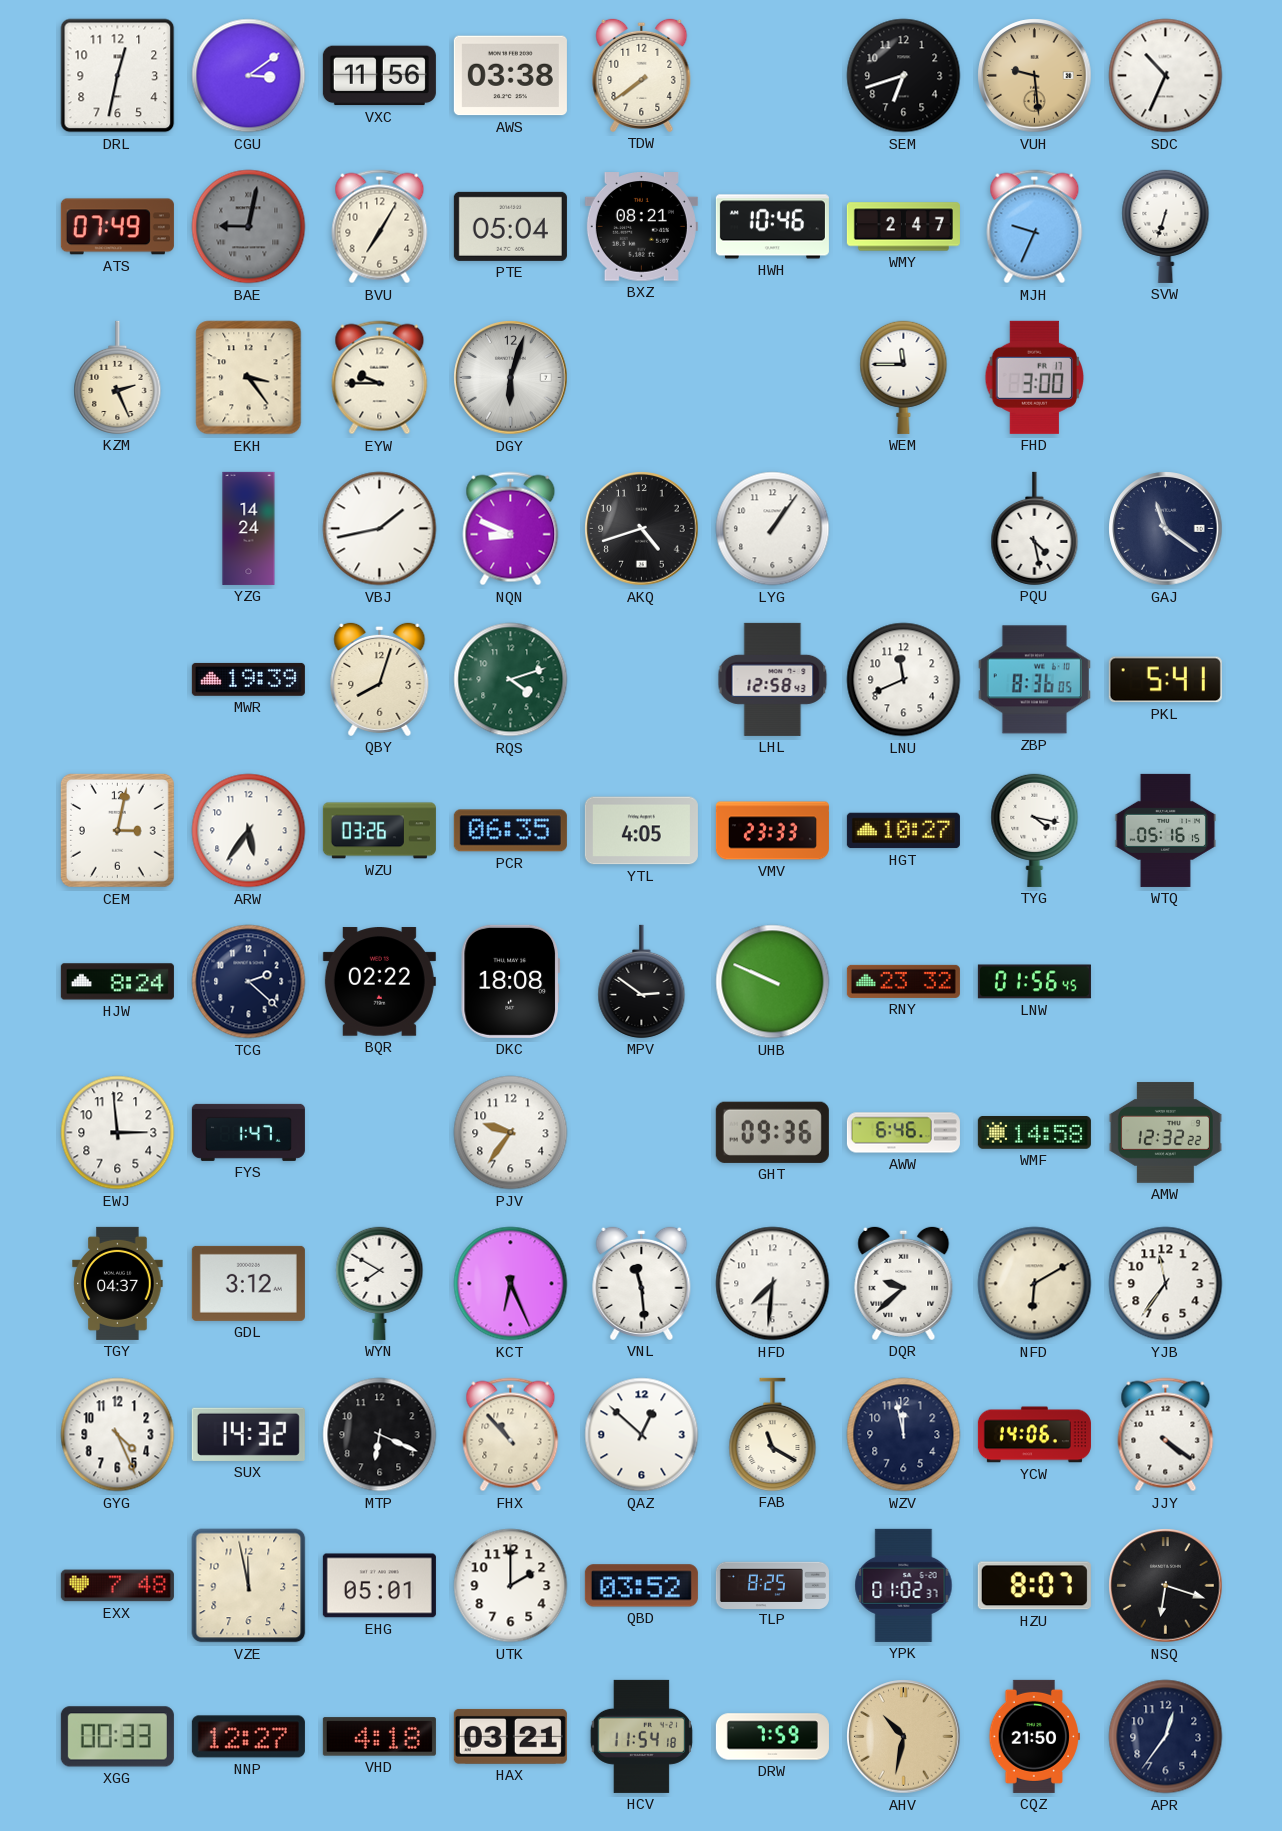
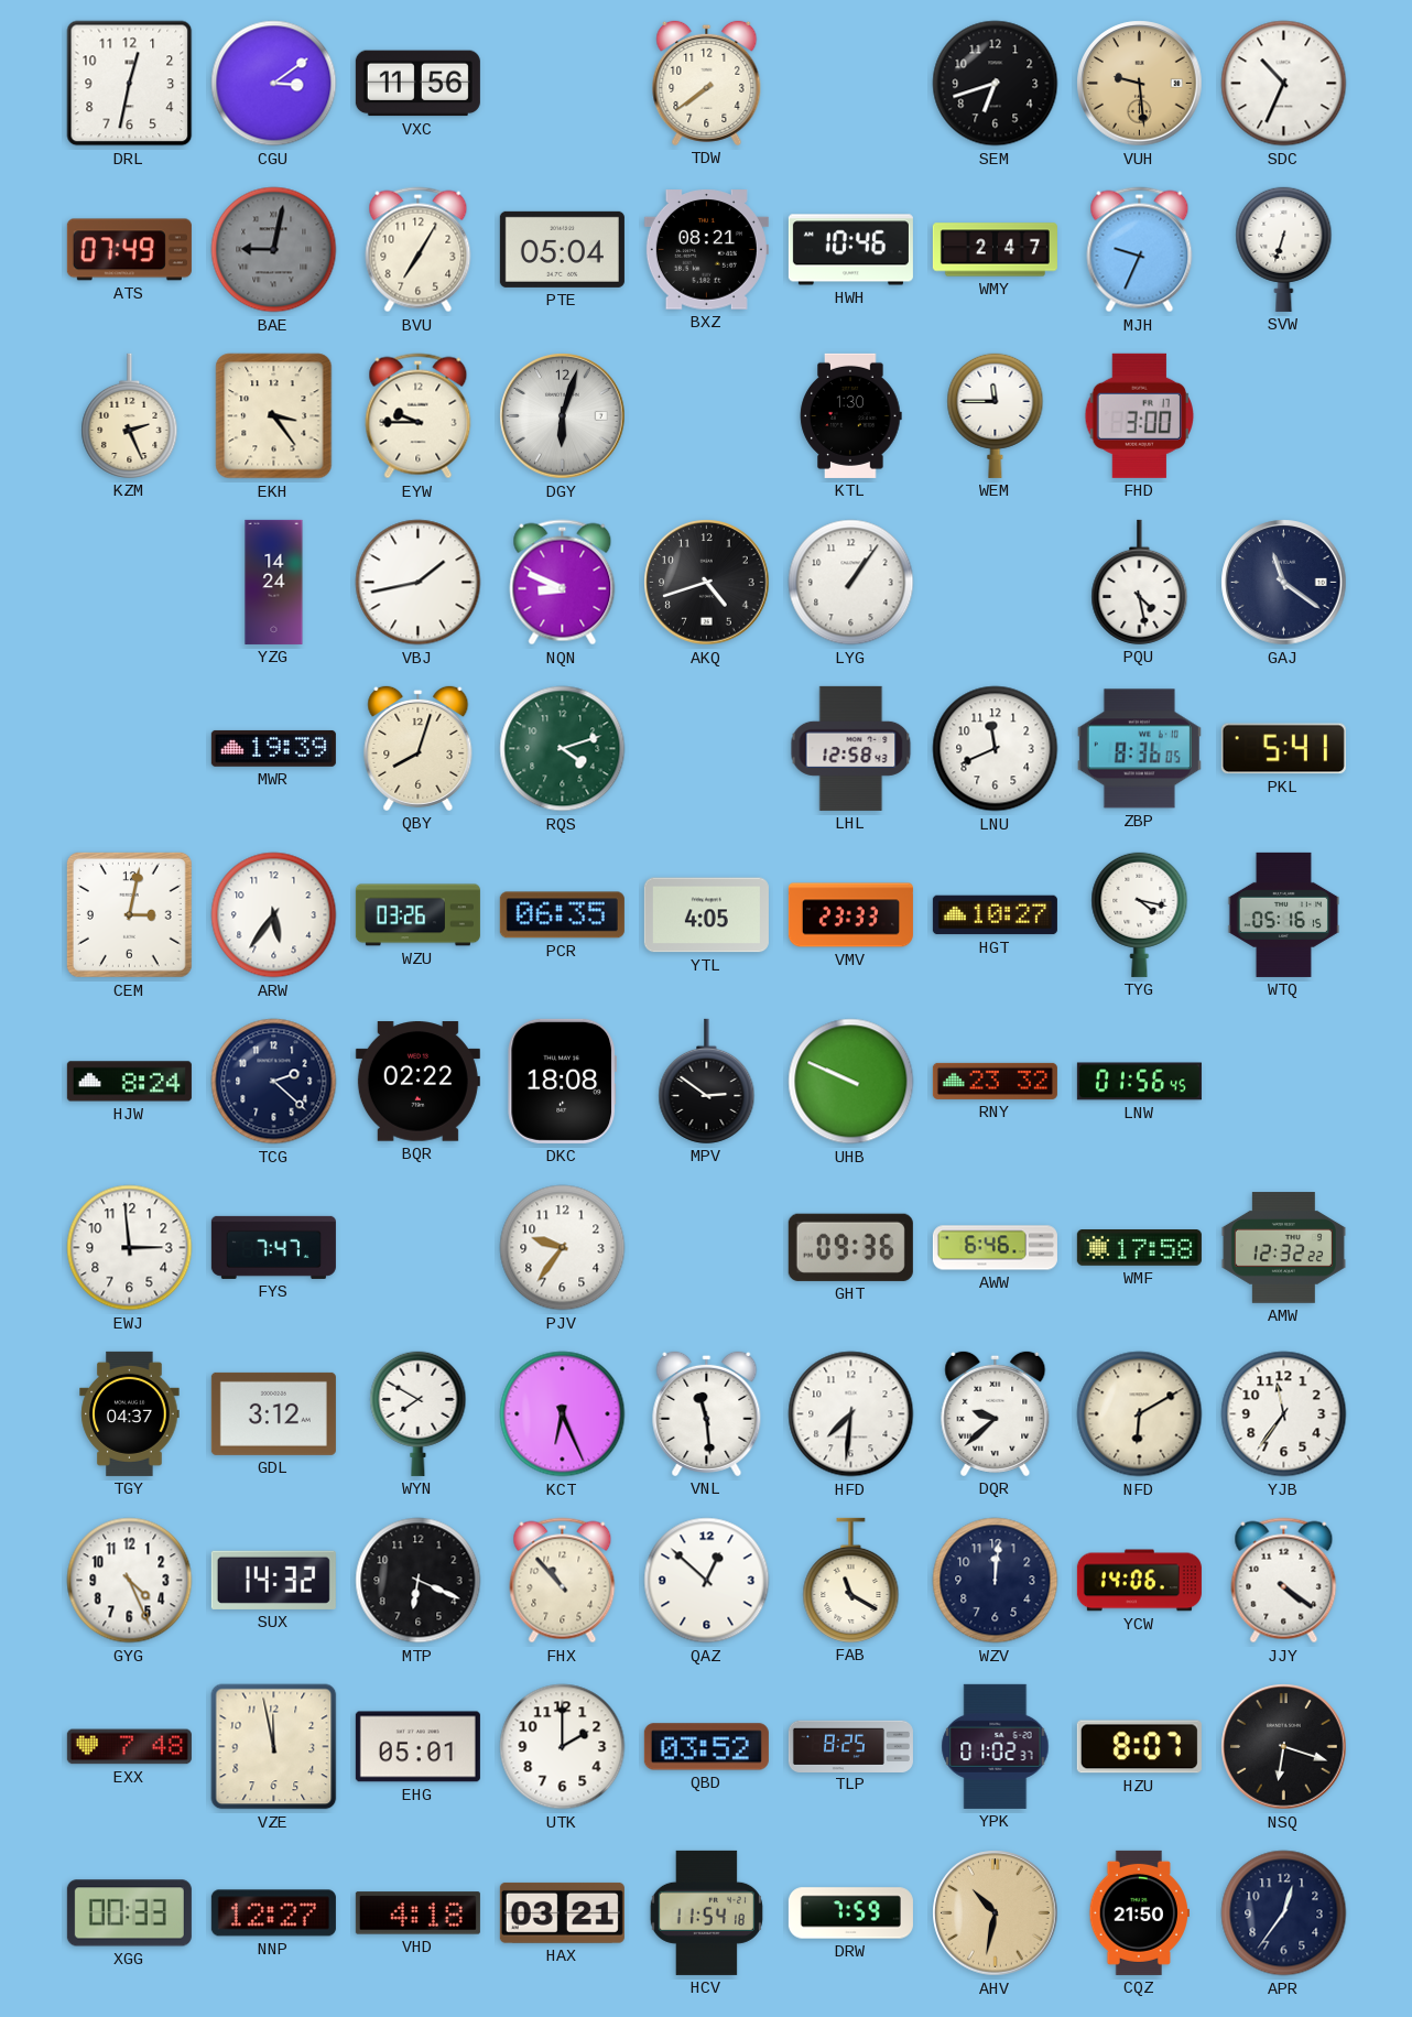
AWS: 03:38 -> none (510, 76)
KTL: none -> 1:30 (851, 415)
FYS: 1:47 -> 7:47 (273, 1247)
WMF: 14:58 -> 17:58 (1139, 1248)
WZV: 11:58 -> 12:01 (996, 1581)
